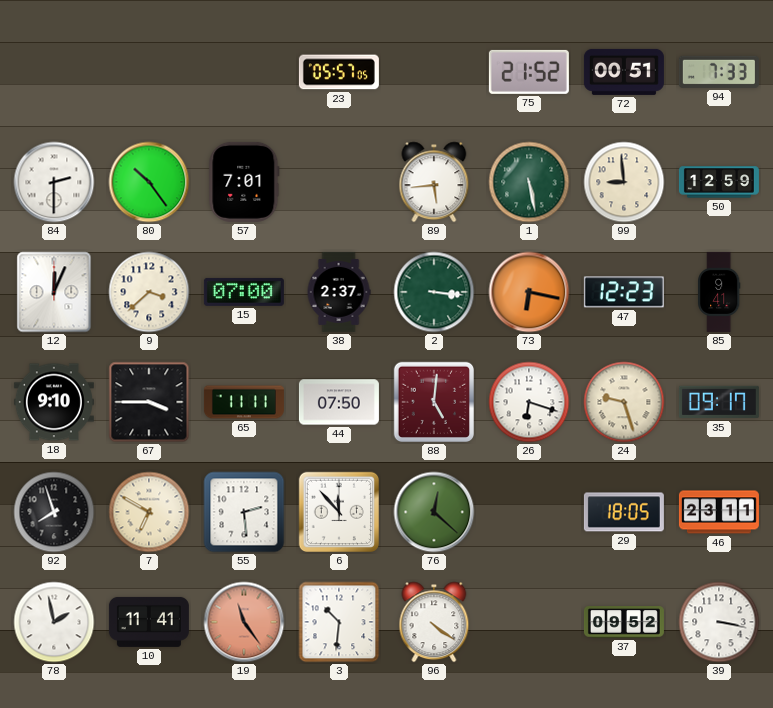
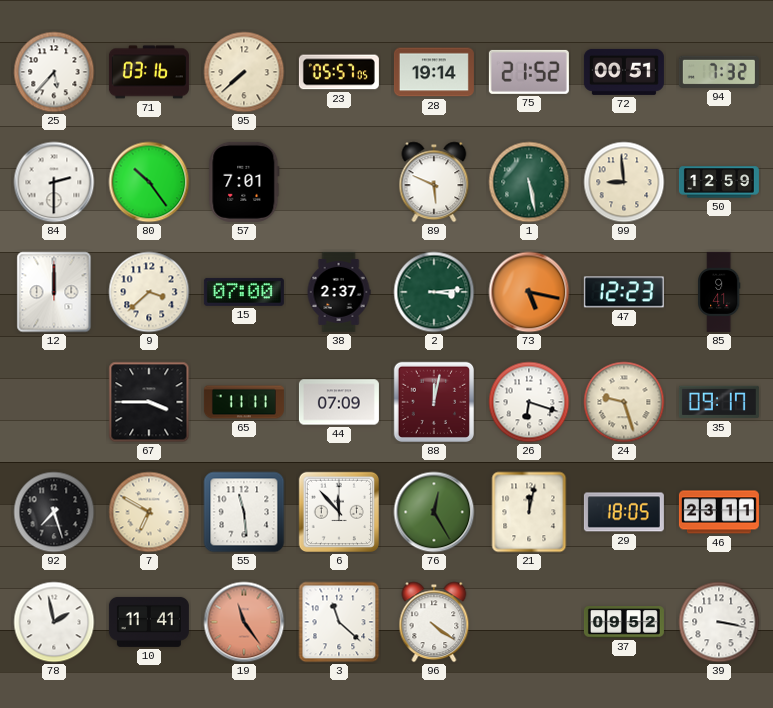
25: none -> 5:37 (54, 72)
71: none -> 03:16 (149, 72)
95: none -> 7:38 (244, 72)
28: none -> 19:14 (434, 72)
94: 7:33 -> 7:32 (719, 72)
89: 5:44 -> 5:49 (434, 182)
12: 12:04 -> 12:00 (54, 292)
2: 3:16 -> 3:14 (434, 292)
73: 6:17 -> 5:17 (529, 292)
18: 9:10 -> none (54, 402)
44: 07:50 -> 07:09 (339, 402)
88: 5:01 -> 12:02 (434, 402)
92: 7:57 -> 7:27 (54, 512)
55: 2:29 -> 11:29 (244, 512)
76: 12:22 -> 12:25 (434, 512)
21: none -> 12:02 (529, 512)
3: 10:31 -> 11:22 (339, 622)
